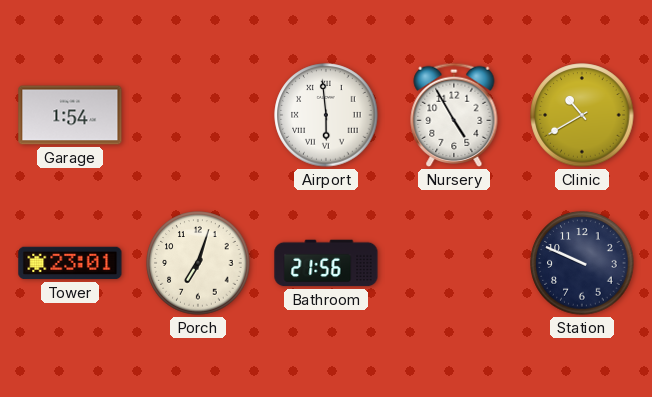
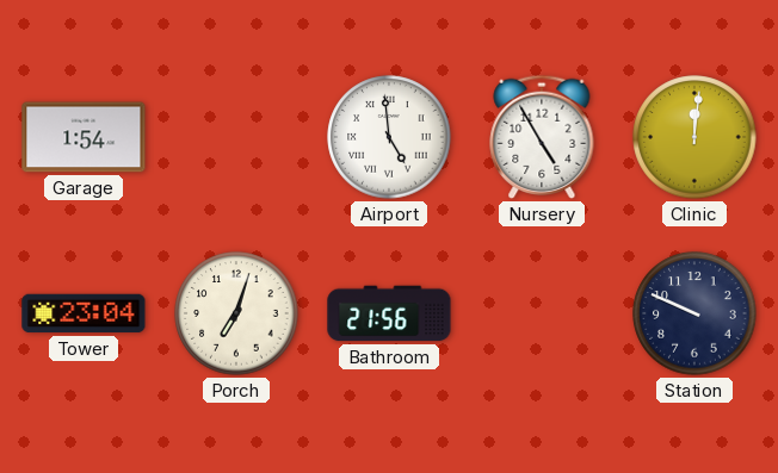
Airport: 5:59 -> 4:59 (389, 137)
Clinic: 10:40 -> 12:01 (694, 137)
Tower: 23:01 -> 23:04 (84, 313)
